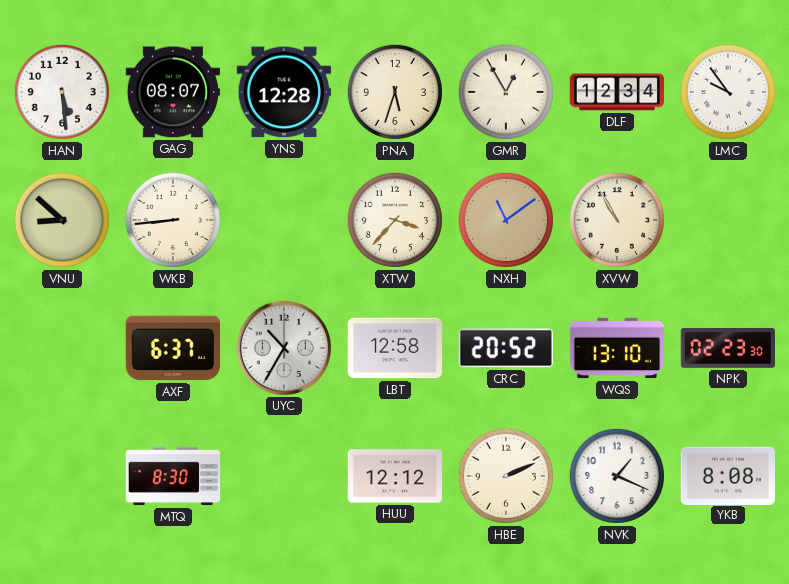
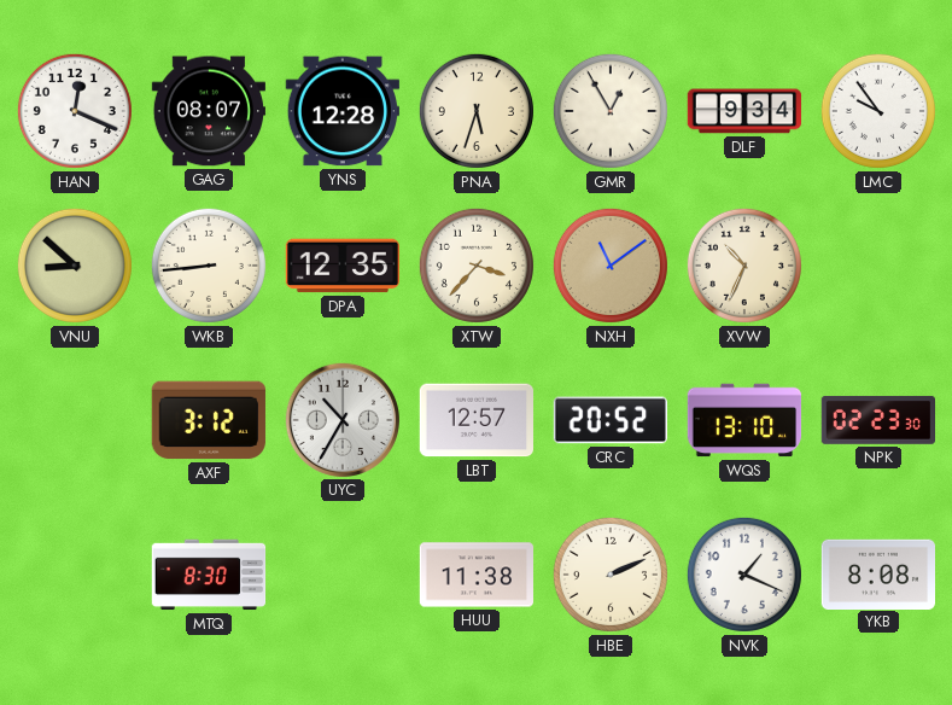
HAN: 5:29 -> 12:19 (75, 111)
DLF: 12:34 -> 9:34 (744, 111)
DPA: none -> 12:35 (341, 266)
XVW: 10:55 -> 10:34 (744, 266)
AXF: 6:37 -> 3:12 (209, 420)
LBT: 12:58 -> 12:57 (475, 420)
HUU: 12:12 -> 11:38 (477, 575)
